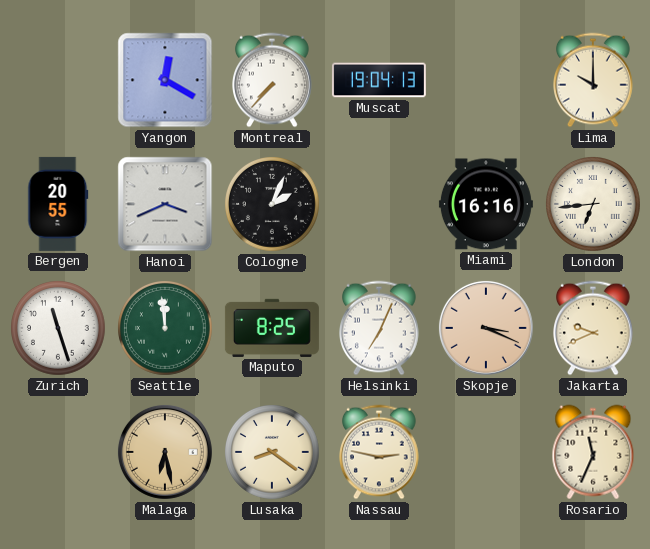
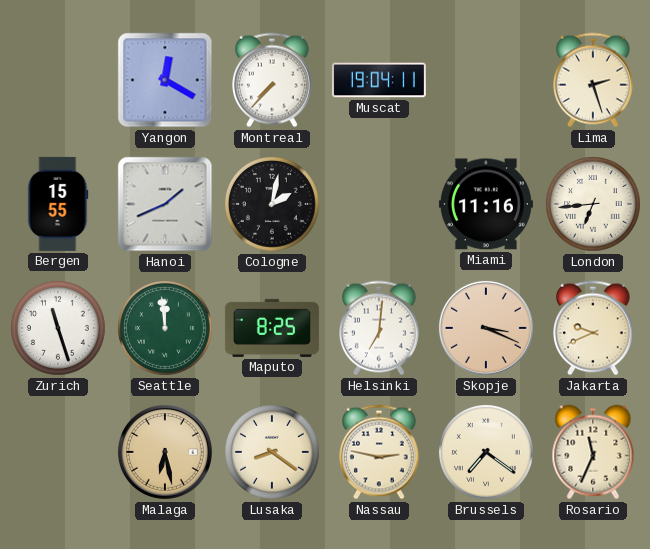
Muscat: 19:04:13 -> 19:04:11 (379, 80)
Lima: 10:00 -> 2:27 (594, 80)
Bergen: 20:55 -> 15:55 (58, 204)
Hanoi: 3:41 -> 1:41 (165, 204)
Cologne: 2:04 -> 2:02 (273, 205)
Miami: 16:16 -> 11:16 (486, 204)
Helsinki: 7:04 -> 7:01 (380, 328)
Brussels: none -> 7:21 (487, 453)
